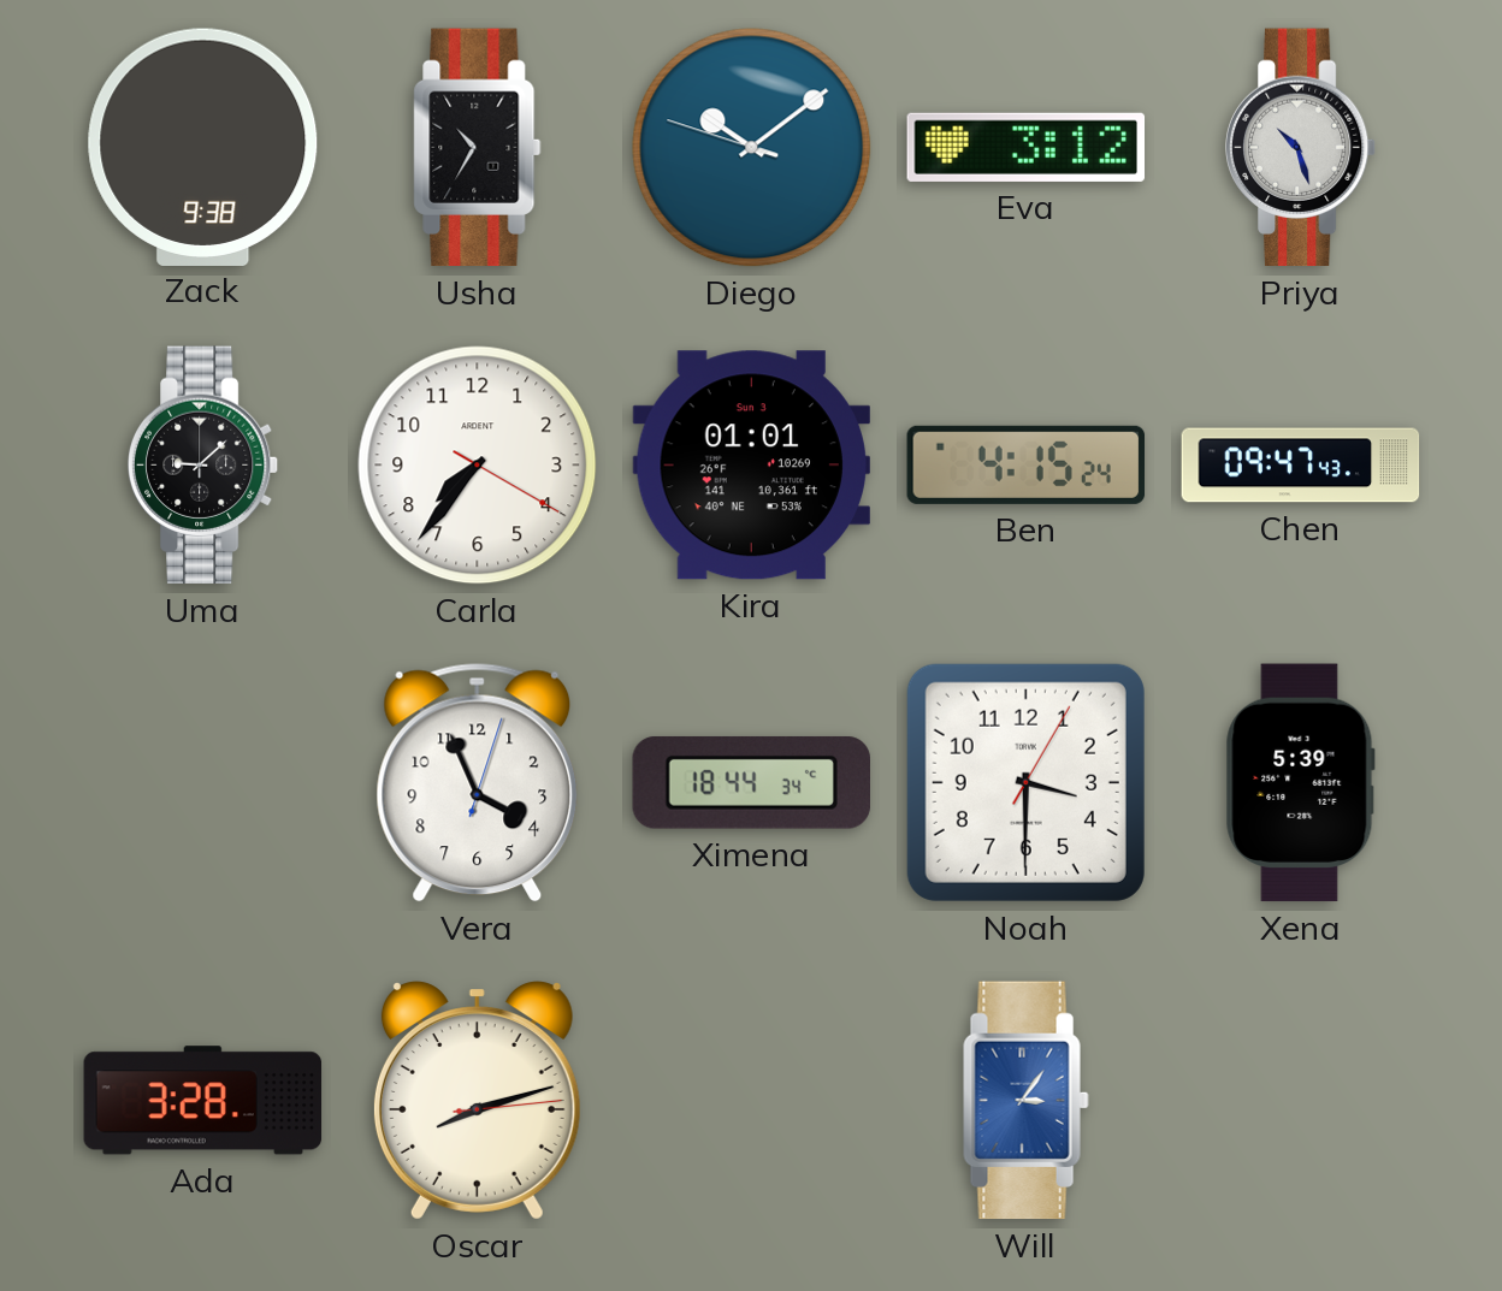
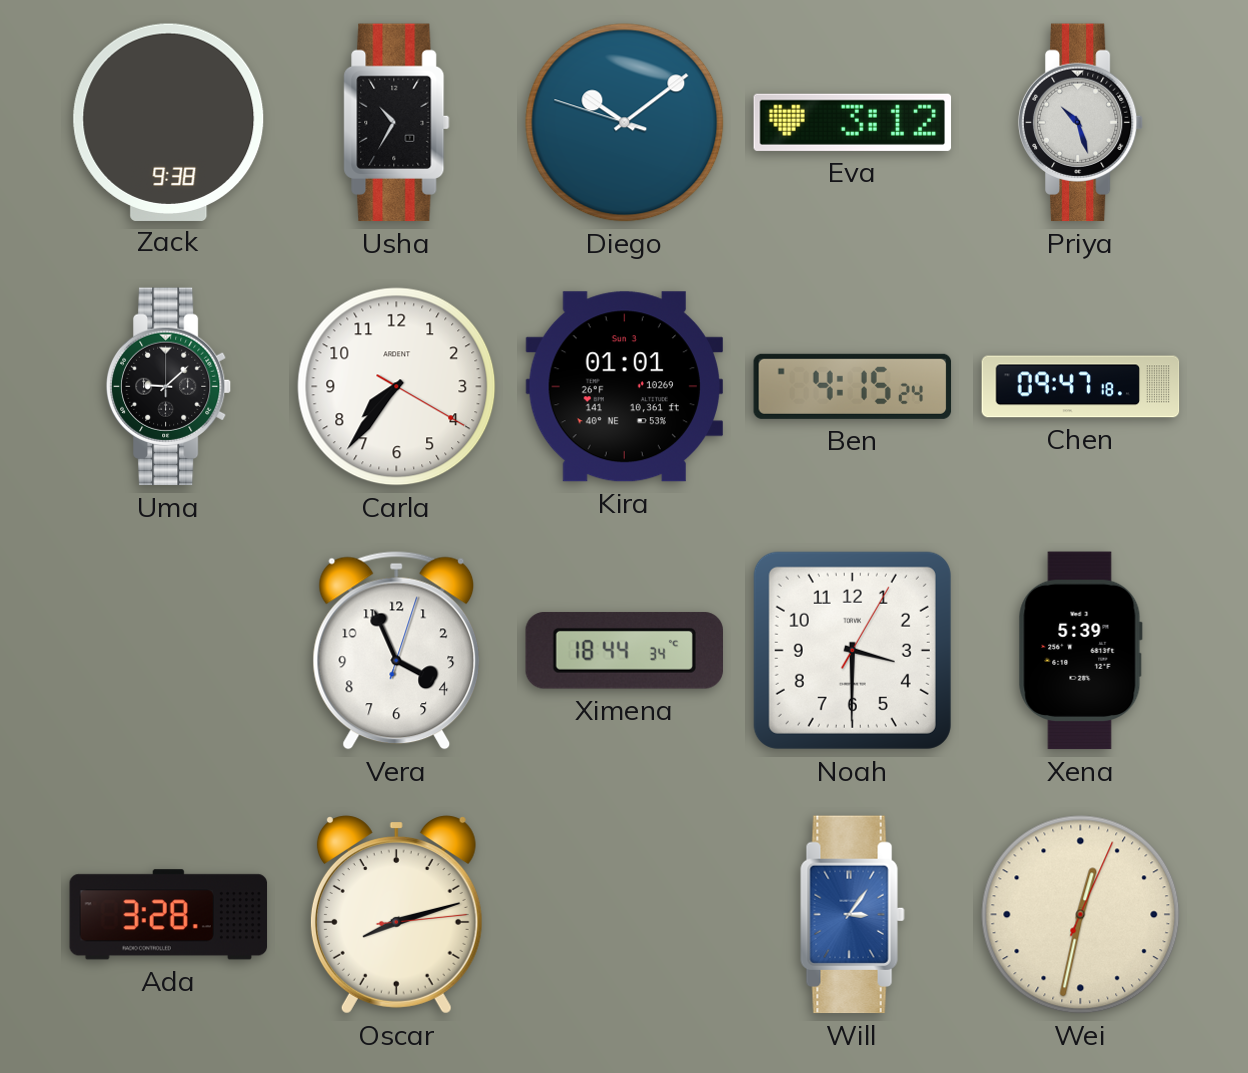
Chen: 09:47:43 -> 09:47:18 (1081, 387)
Wei: none -> 12:32 (1081, 915)
